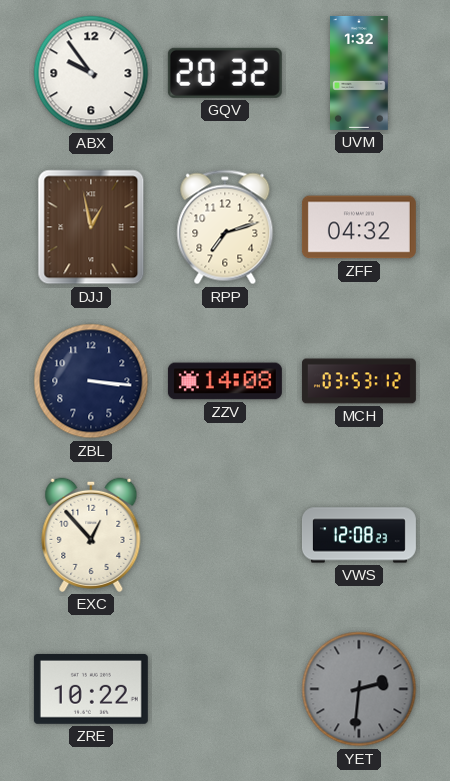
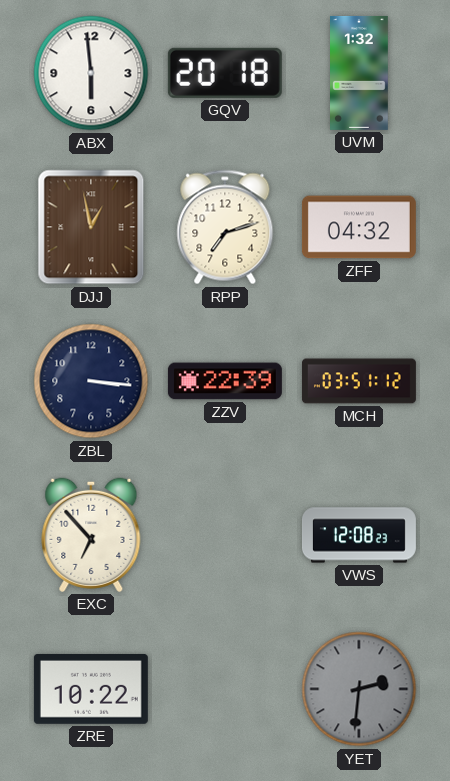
ABX: 9:54 -> 5:59 (91, 73)
GQV: 20:32 -> 20:18 (225, 73)
ZZV: 14:08 -> 22:39 (225, 381)
MCH: 03:53 -> 03:51 (359, 381)
EXC: 12:53 -> 6:53 (91, 535)
